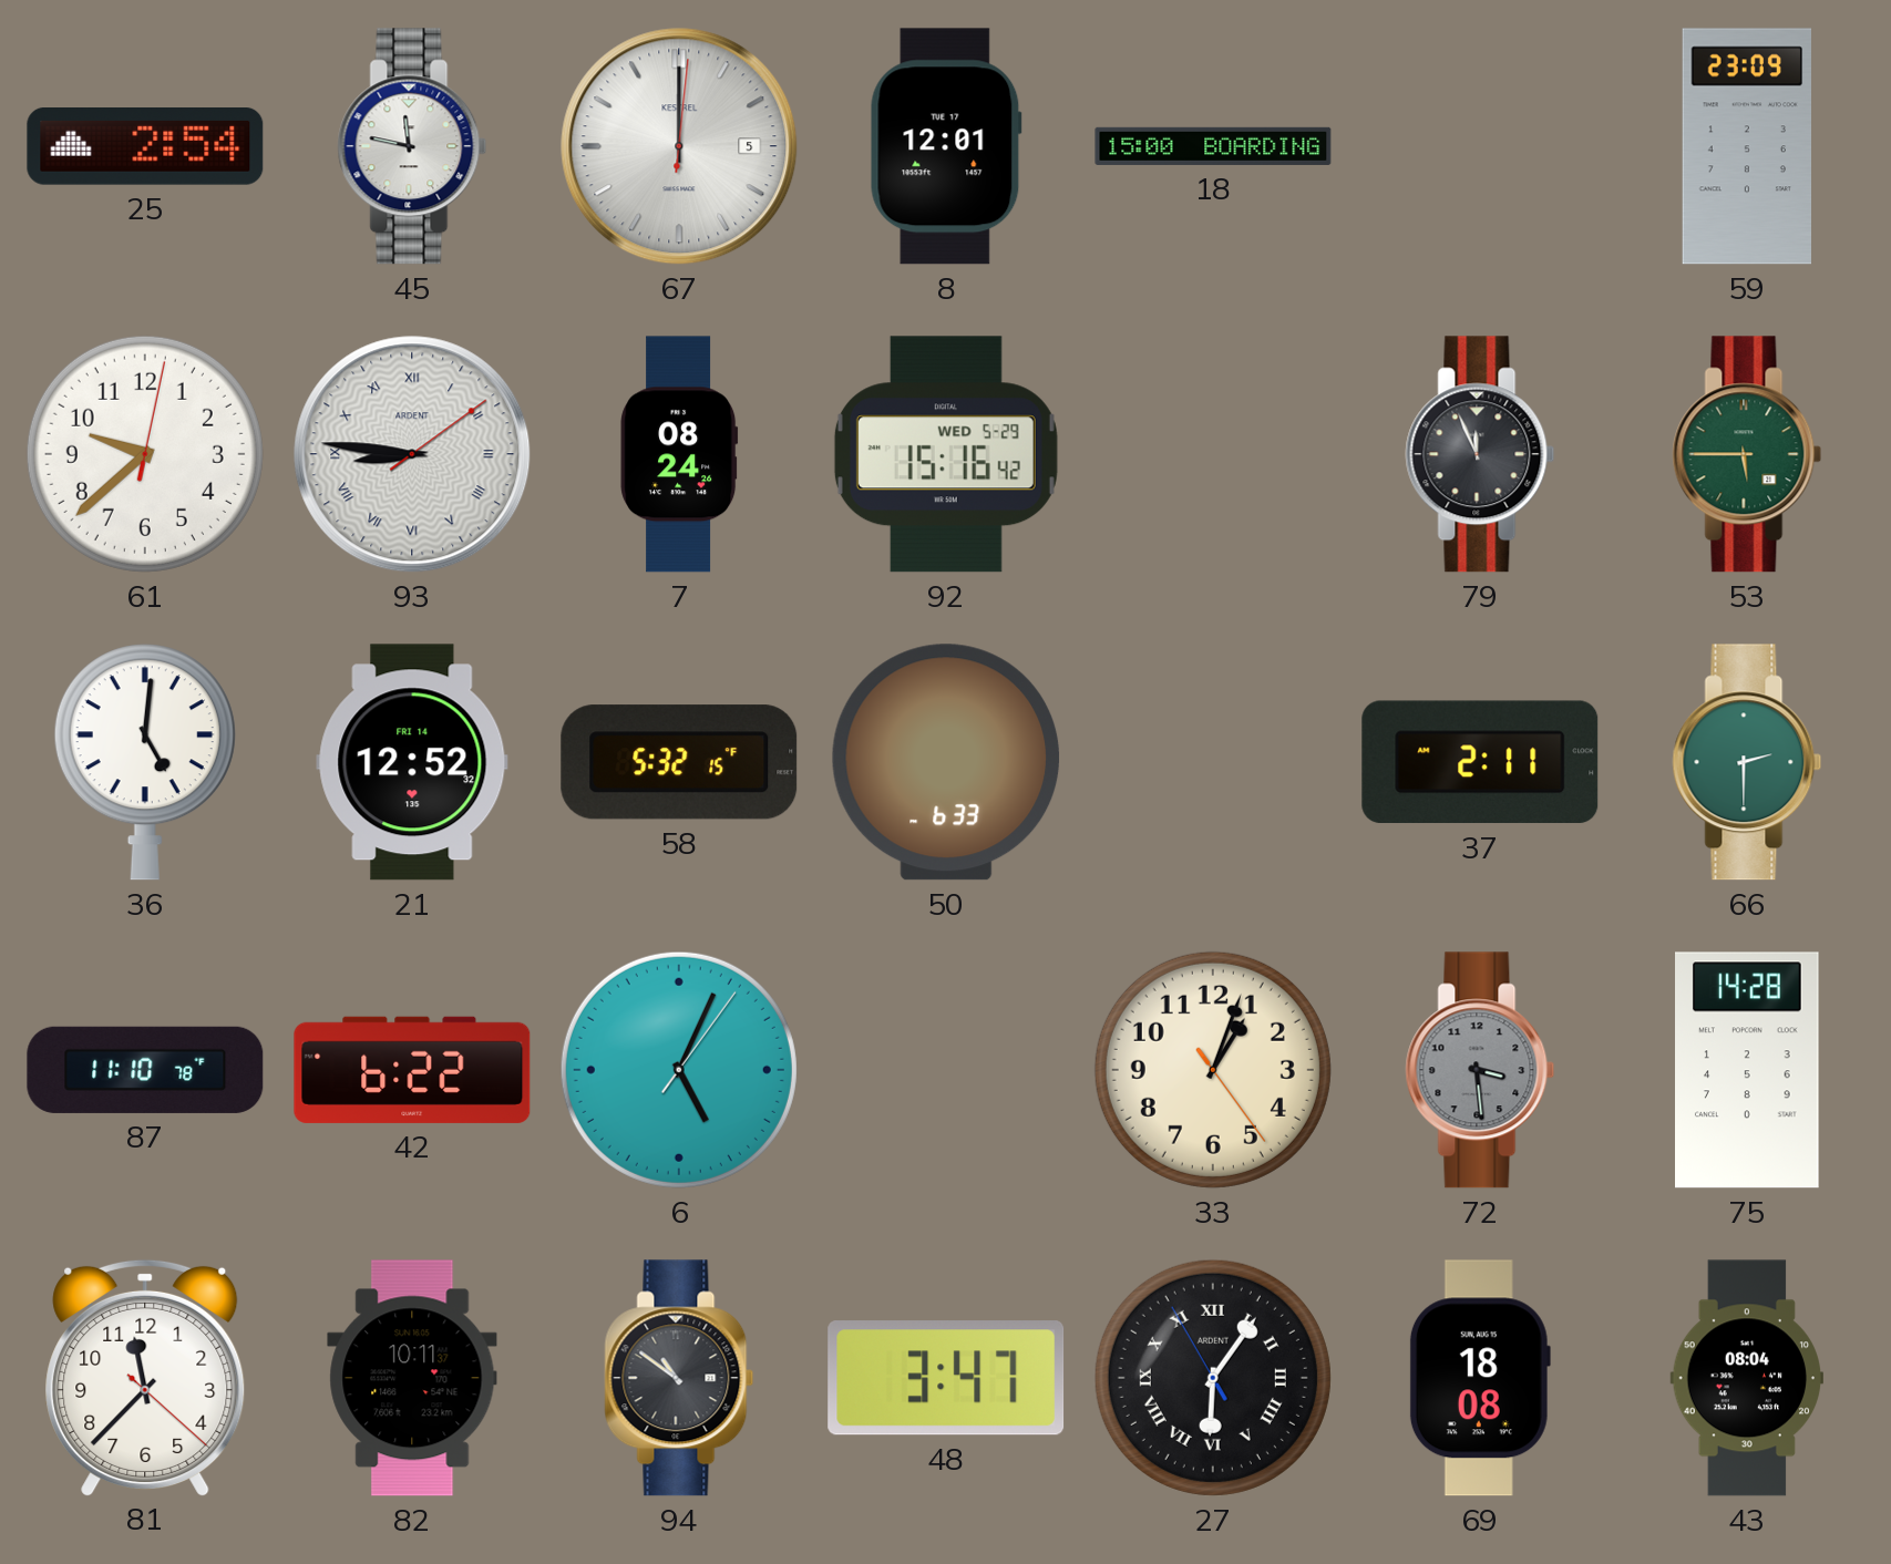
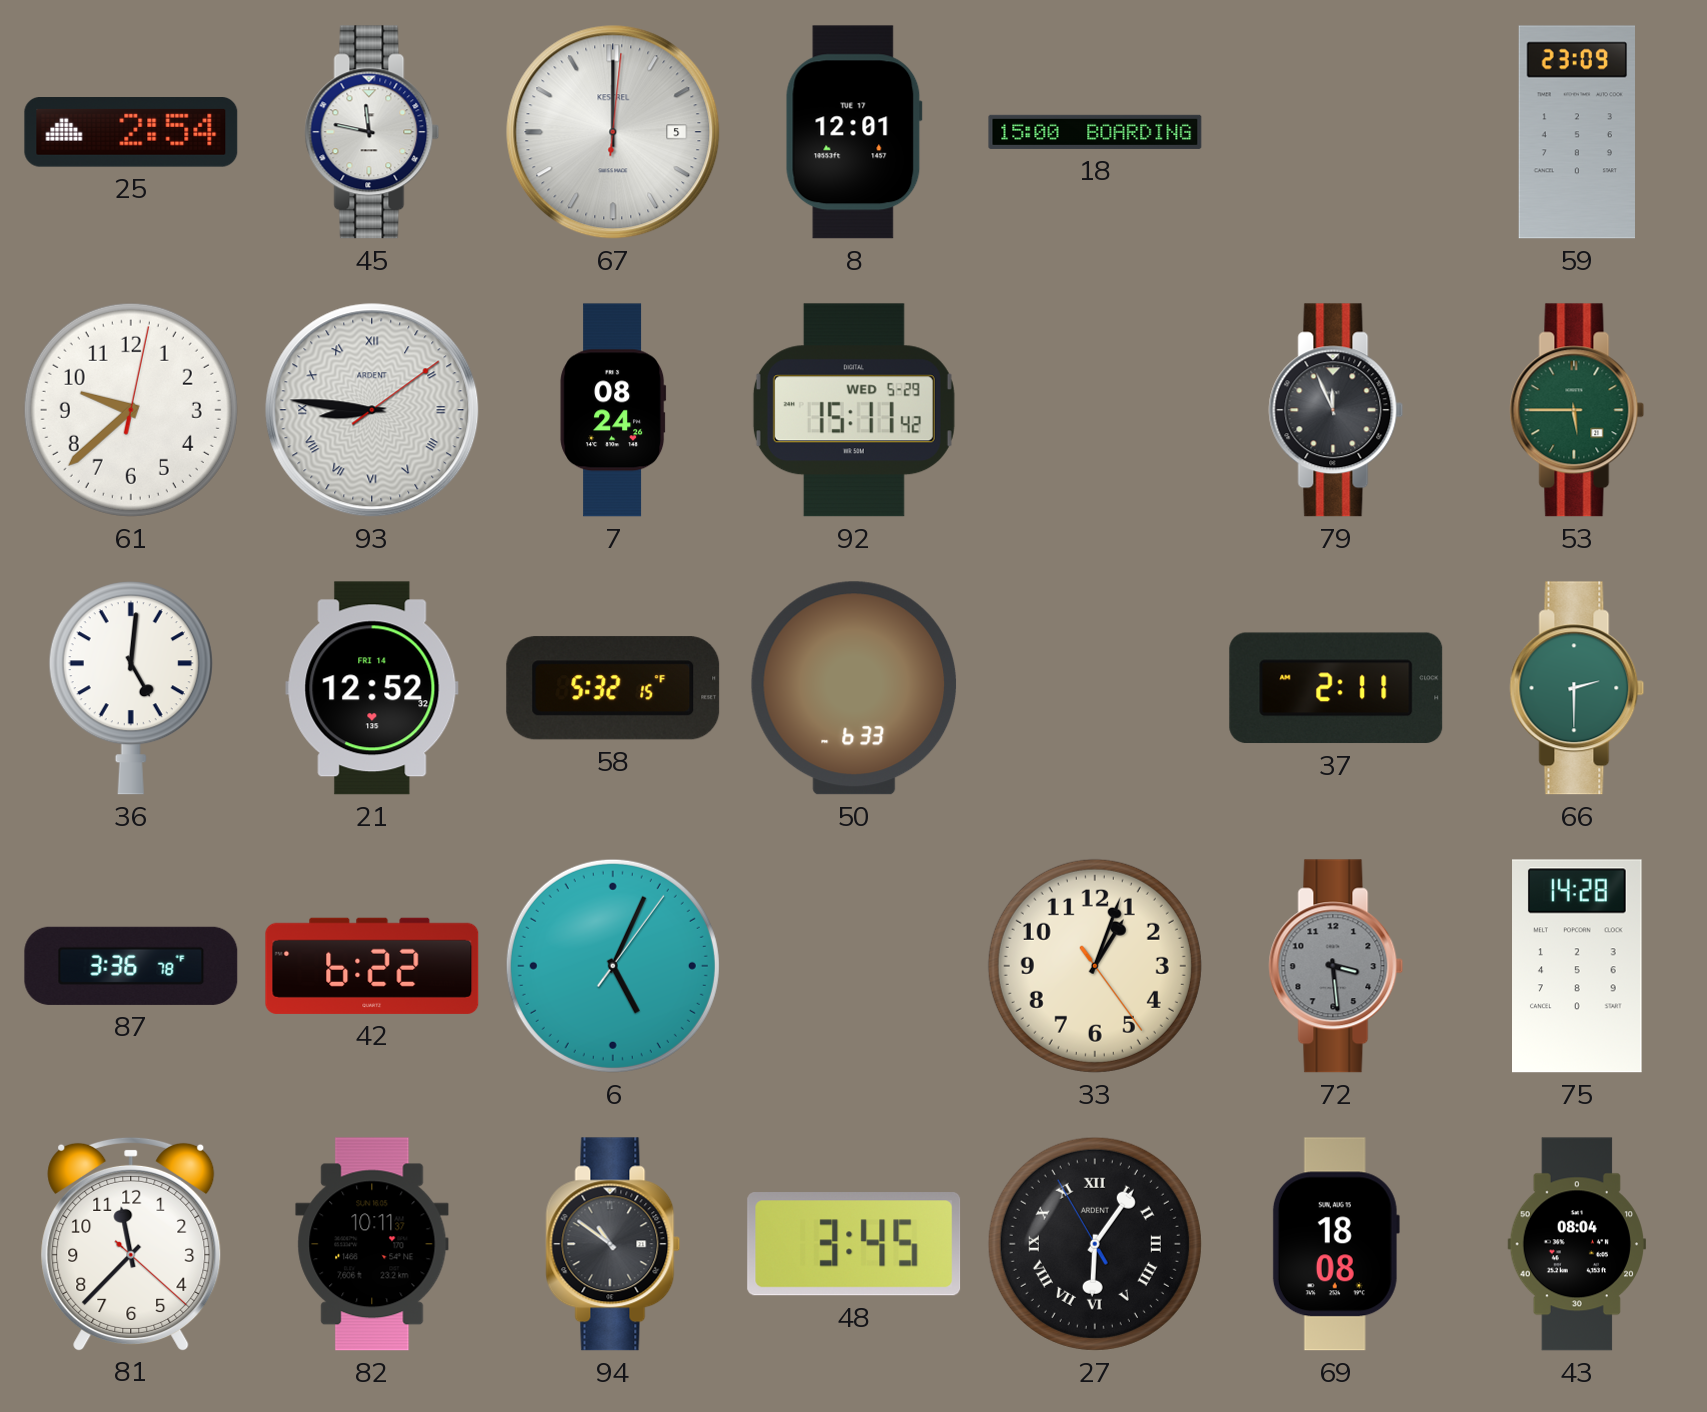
92: 15:16 -> 15:11 (854, 410)
87: 11:10 -> 3:36 (131, 966)
48: 3:47 -> 3:45 (854, 1244)
